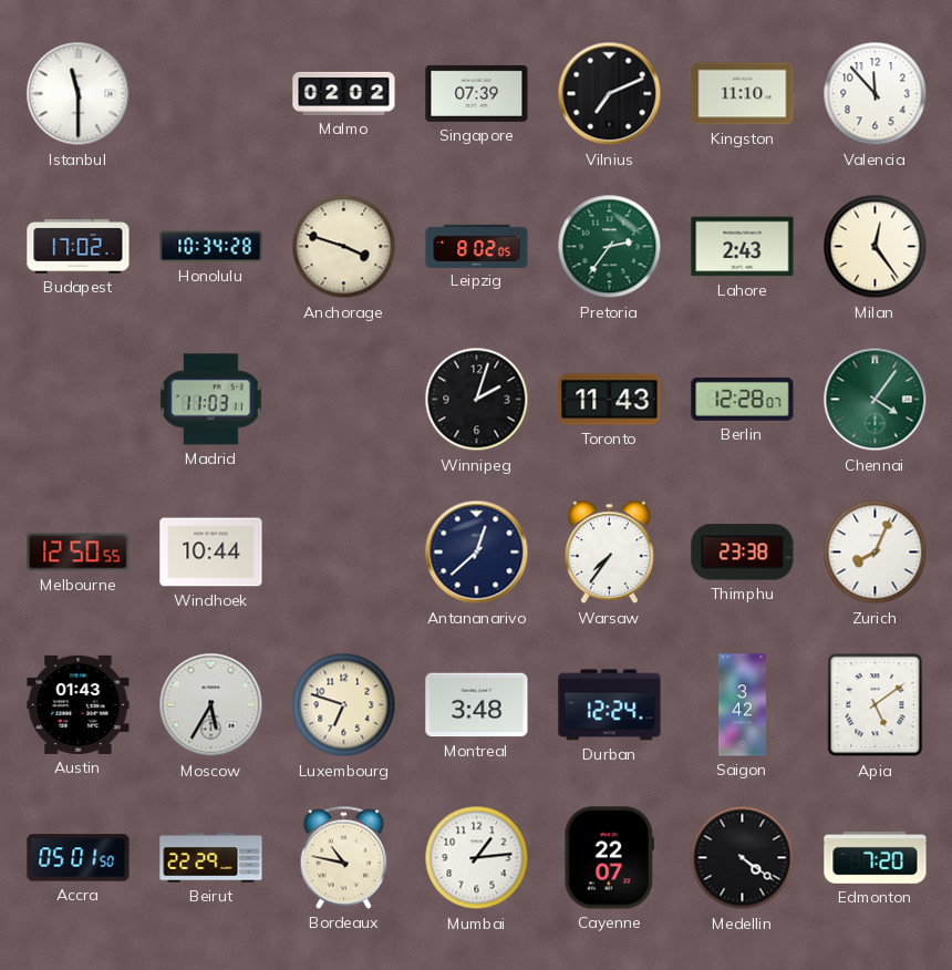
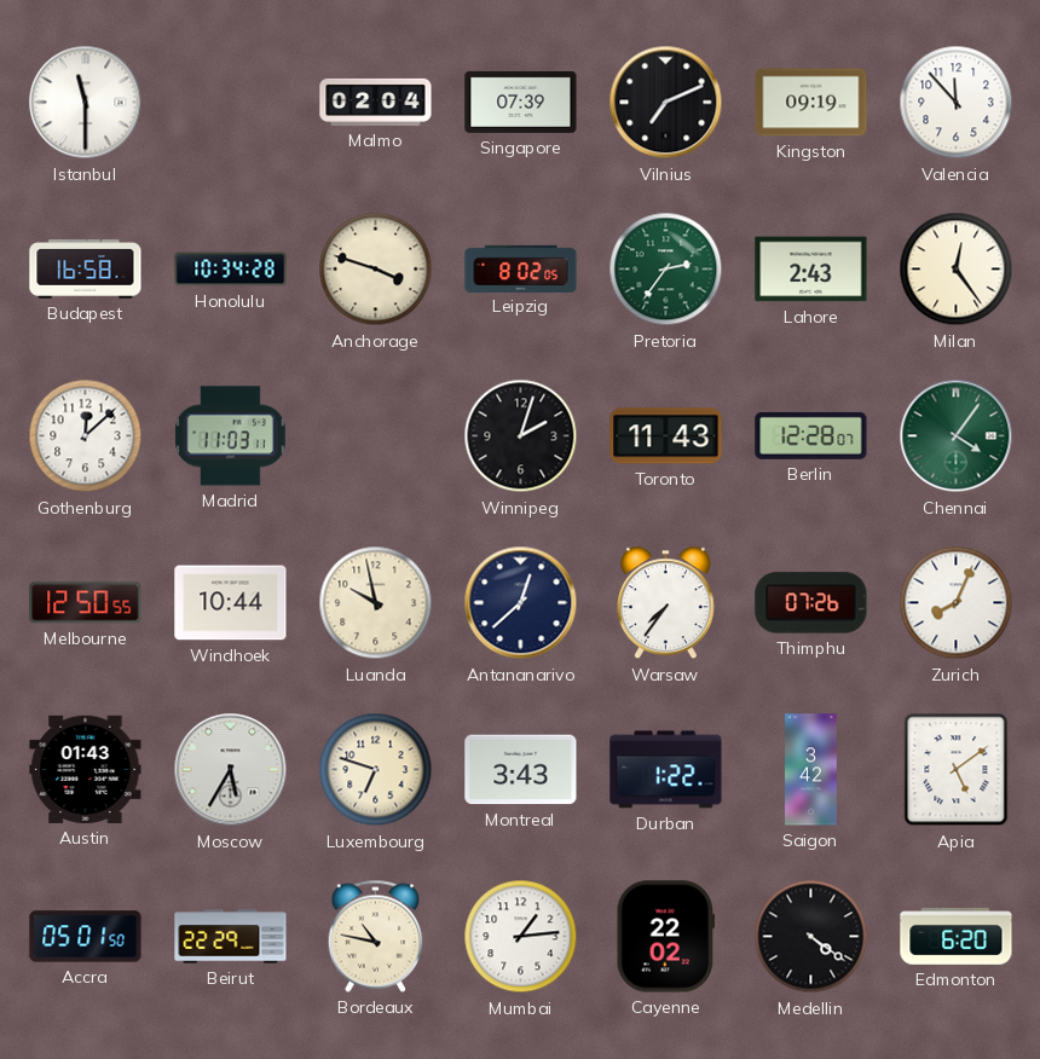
Malmo: 02:02 -> 02:04 (376, 102)
Kingston: 11:10 -> 09:19 (811, 103)
Budapest: 17:02 -> 16:58 (86, 270)
Gothenburg: none -> 12:08 (86, 436)
Luanda: none -> 9:58 (376, 603)
Thimphu: 23:38 -> 07:26 (811, 603)
Montreal: 3:48 -> 3:43 (521, 770)
Durban: 12:24 -> 1:22 (666, 770)
Cayenne: 22:07 -> 22:02 (665, 937)
Edmonton: 7:20 -> 6:20 (957, 937)
